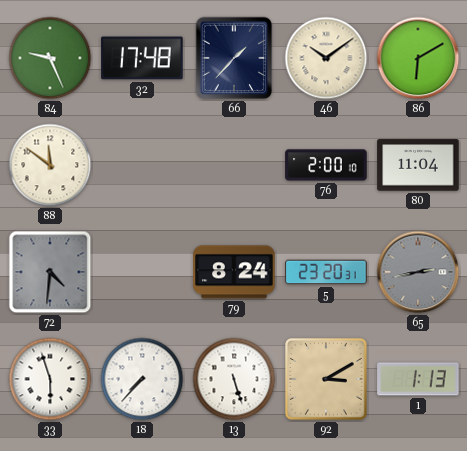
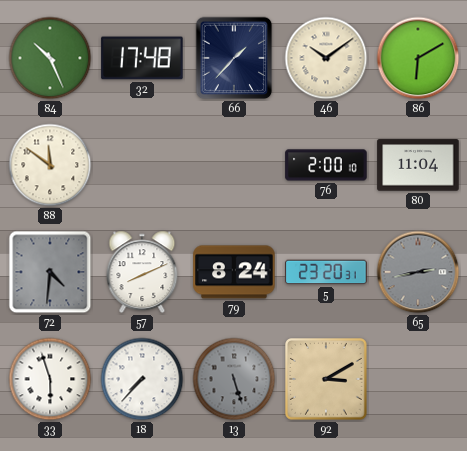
84: 9:26 -> 10:26 (50, 58)
57: none -> 8:11 (142, 272)
13 dial: white -> grey (234, 379)
1: 1:13 -> none (418, 379)
